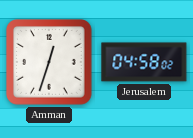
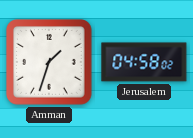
Amman: 12:33 -> 1:33 (50, 63)
